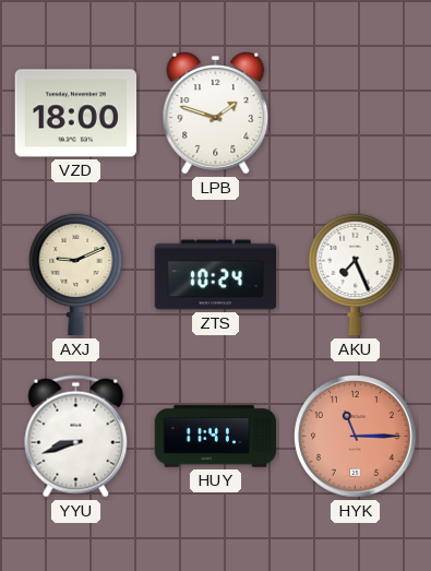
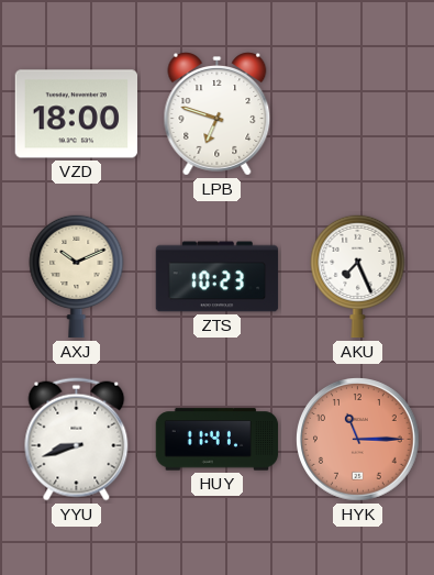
LPB: 1:48 -> 6:48 (218, 114)
AXJ: 9:11 -> 10:11 (77, 276)
ZTS: 10:24 -> 10:23 (218, 277)
